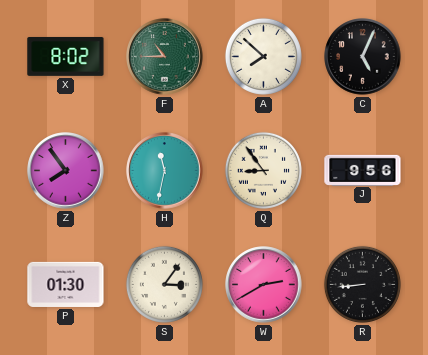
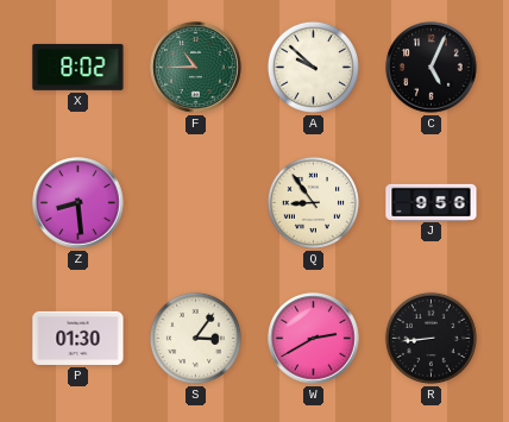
A: 7:52 -> 9:52 (313, 67)
Z: 7:54 -> 8:29 (78, 203)
H: 11:32 -> none (165, 171)
